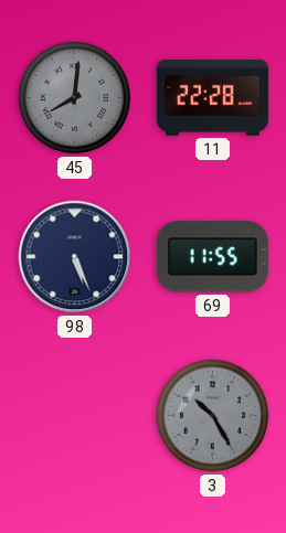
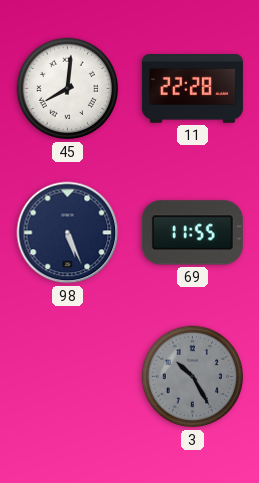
45 dial: grey -> white (68, 89)
